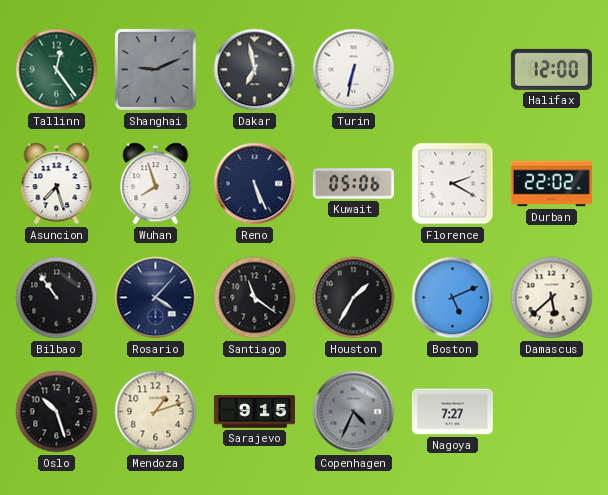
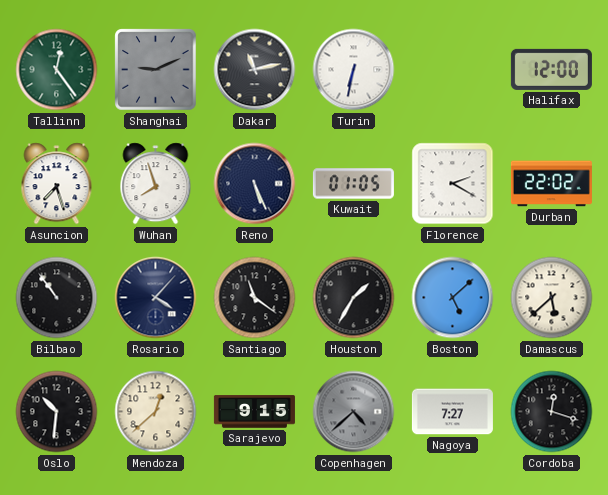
Dakar: 6:58 -> 11:13 (255, 70)
Kuwait: 05:06 -> 01:05 (353, 184)
Boston: 5:11 -> 5:08 (453, 298)
Oslo: 10:27 -> 10:31 (57, 412)
Mendoza: 1:12 -> 12:38 (156, 412)
Copenhagen: 4:34 -> 4:38 (354, 412)
Cordoba: none -> 12:18 (552, 412)
